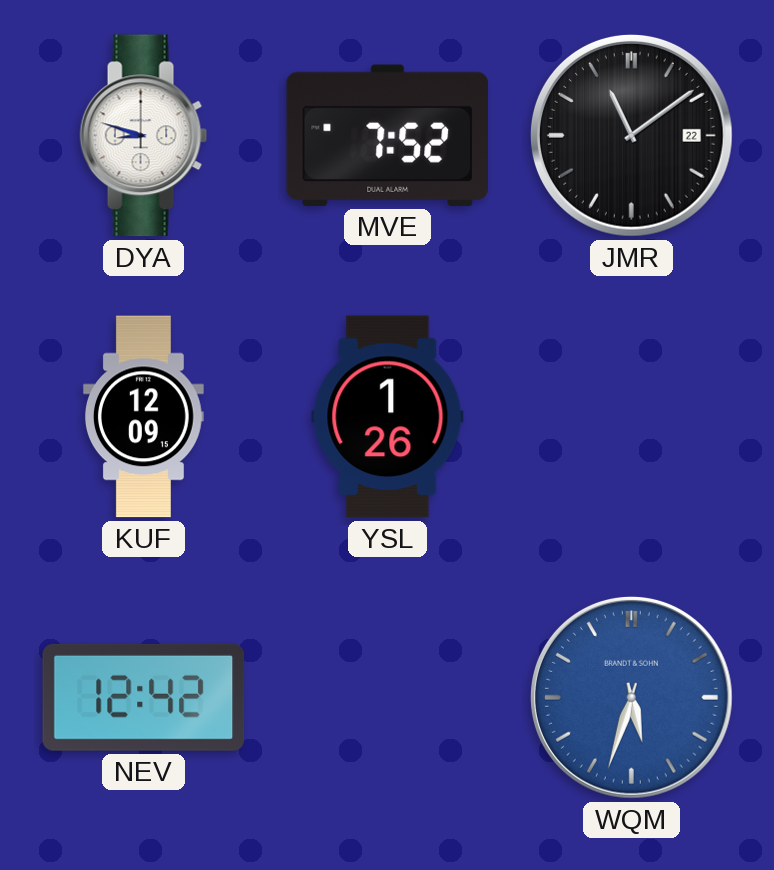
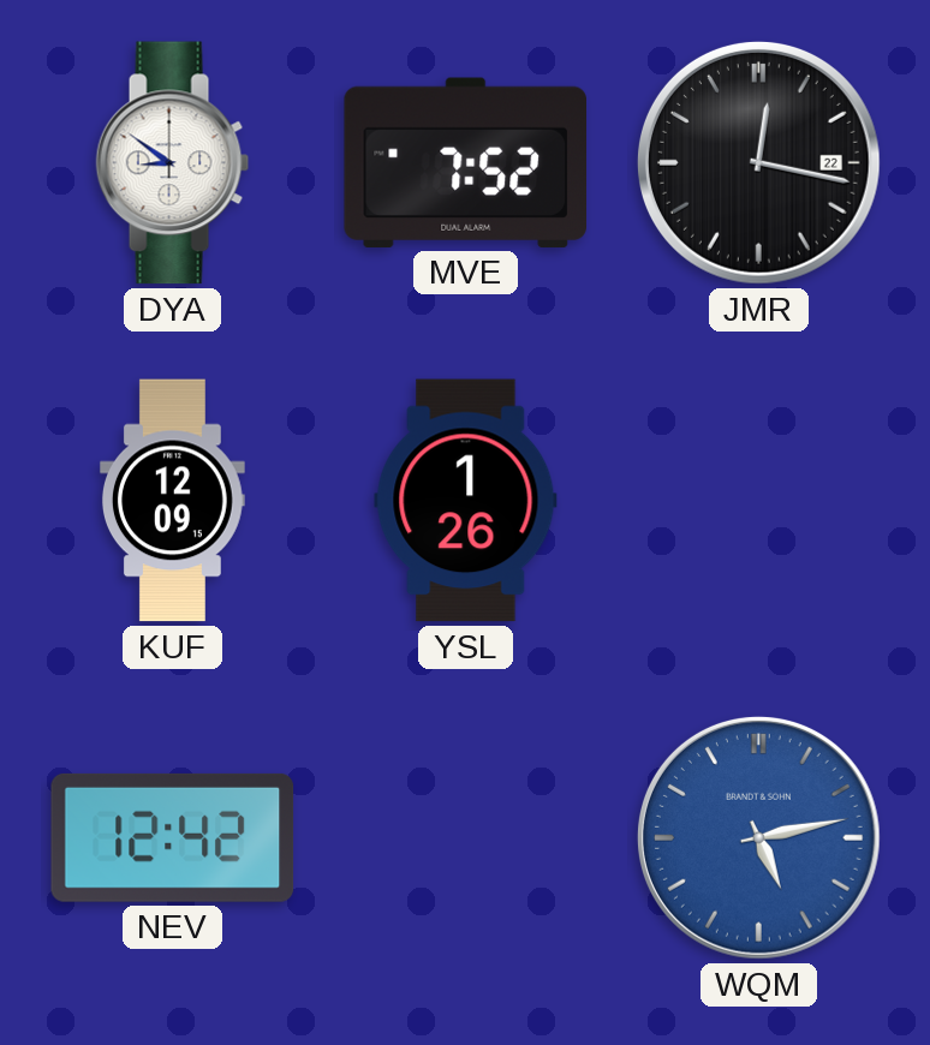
DYA: 8:48 -> 8:51 (173, 163)
JMR: 11:09 -> 12:17 (758, 162)
WQM: 5:33 -> 5:13 (758, 837)
